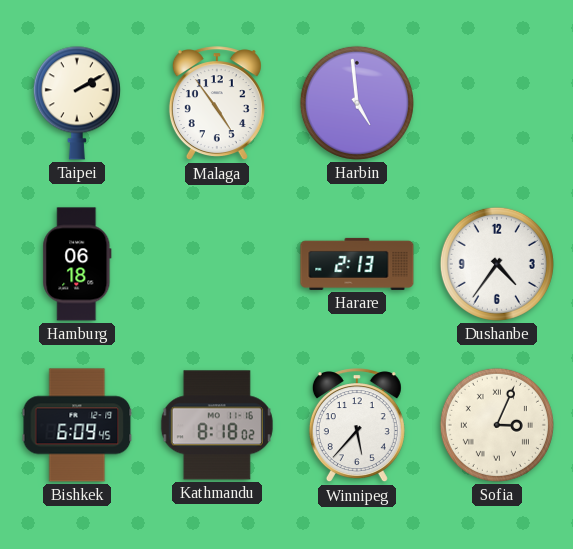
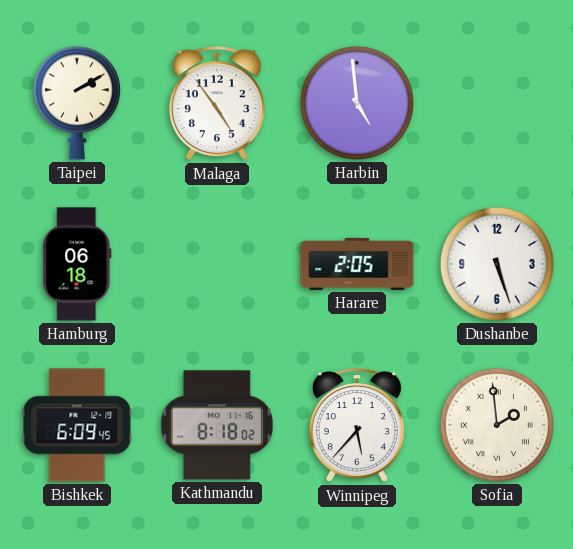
Harare: 2:13 -> 2:05 (357, 264)
Dushanbe: 4:36 -> 5:27 (497, 264)
Sofia: 3:04 -> 1:59 (497, 425)
